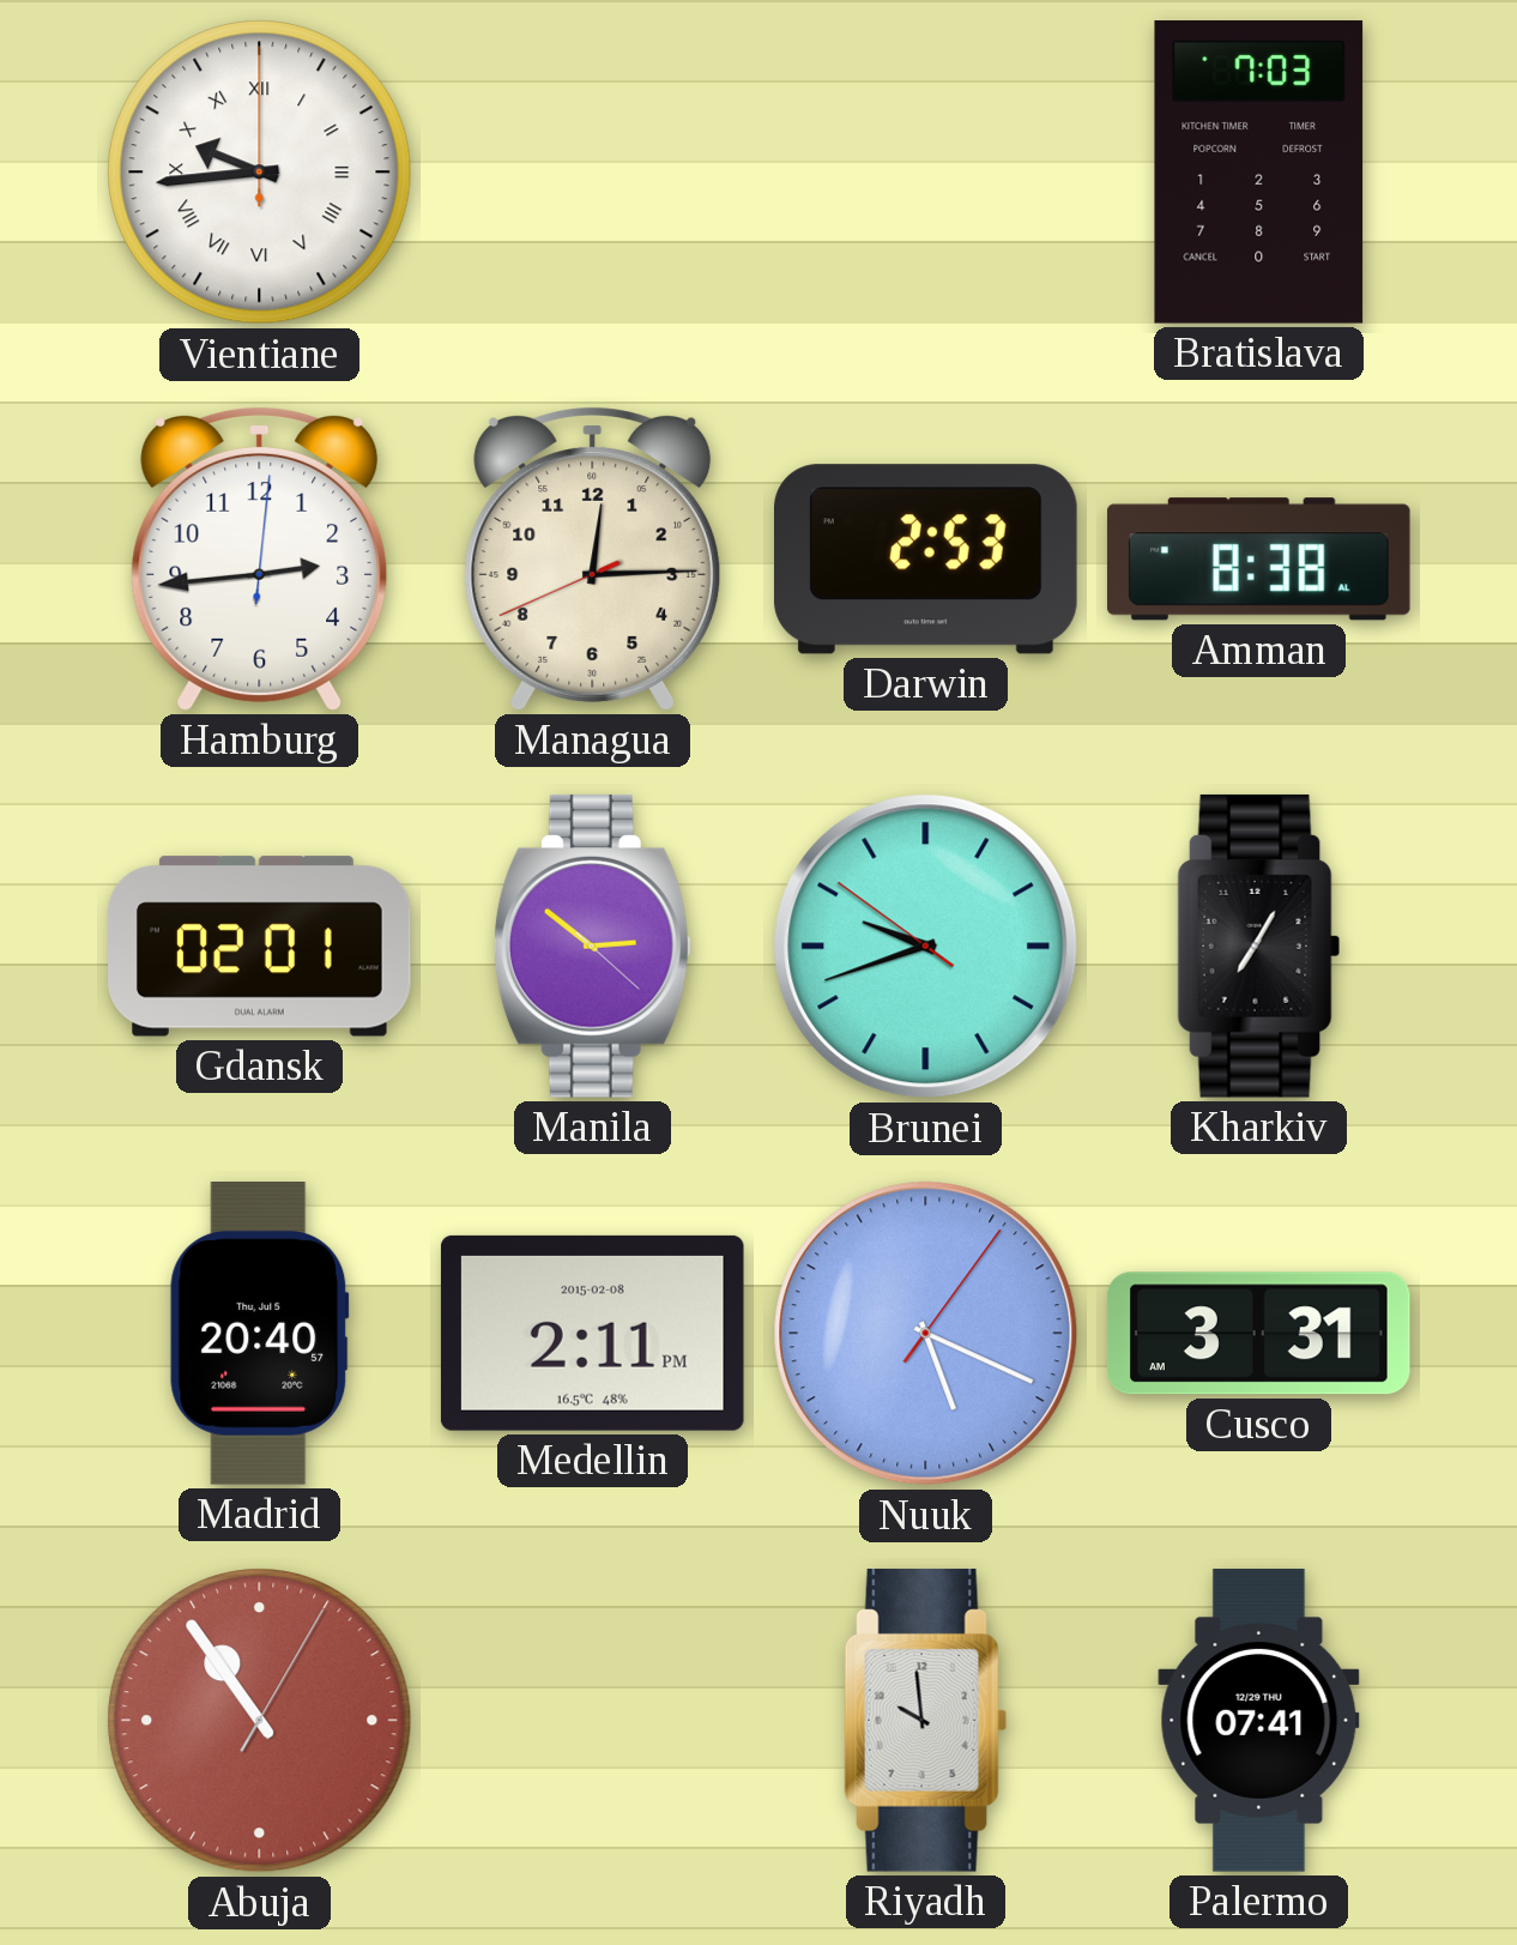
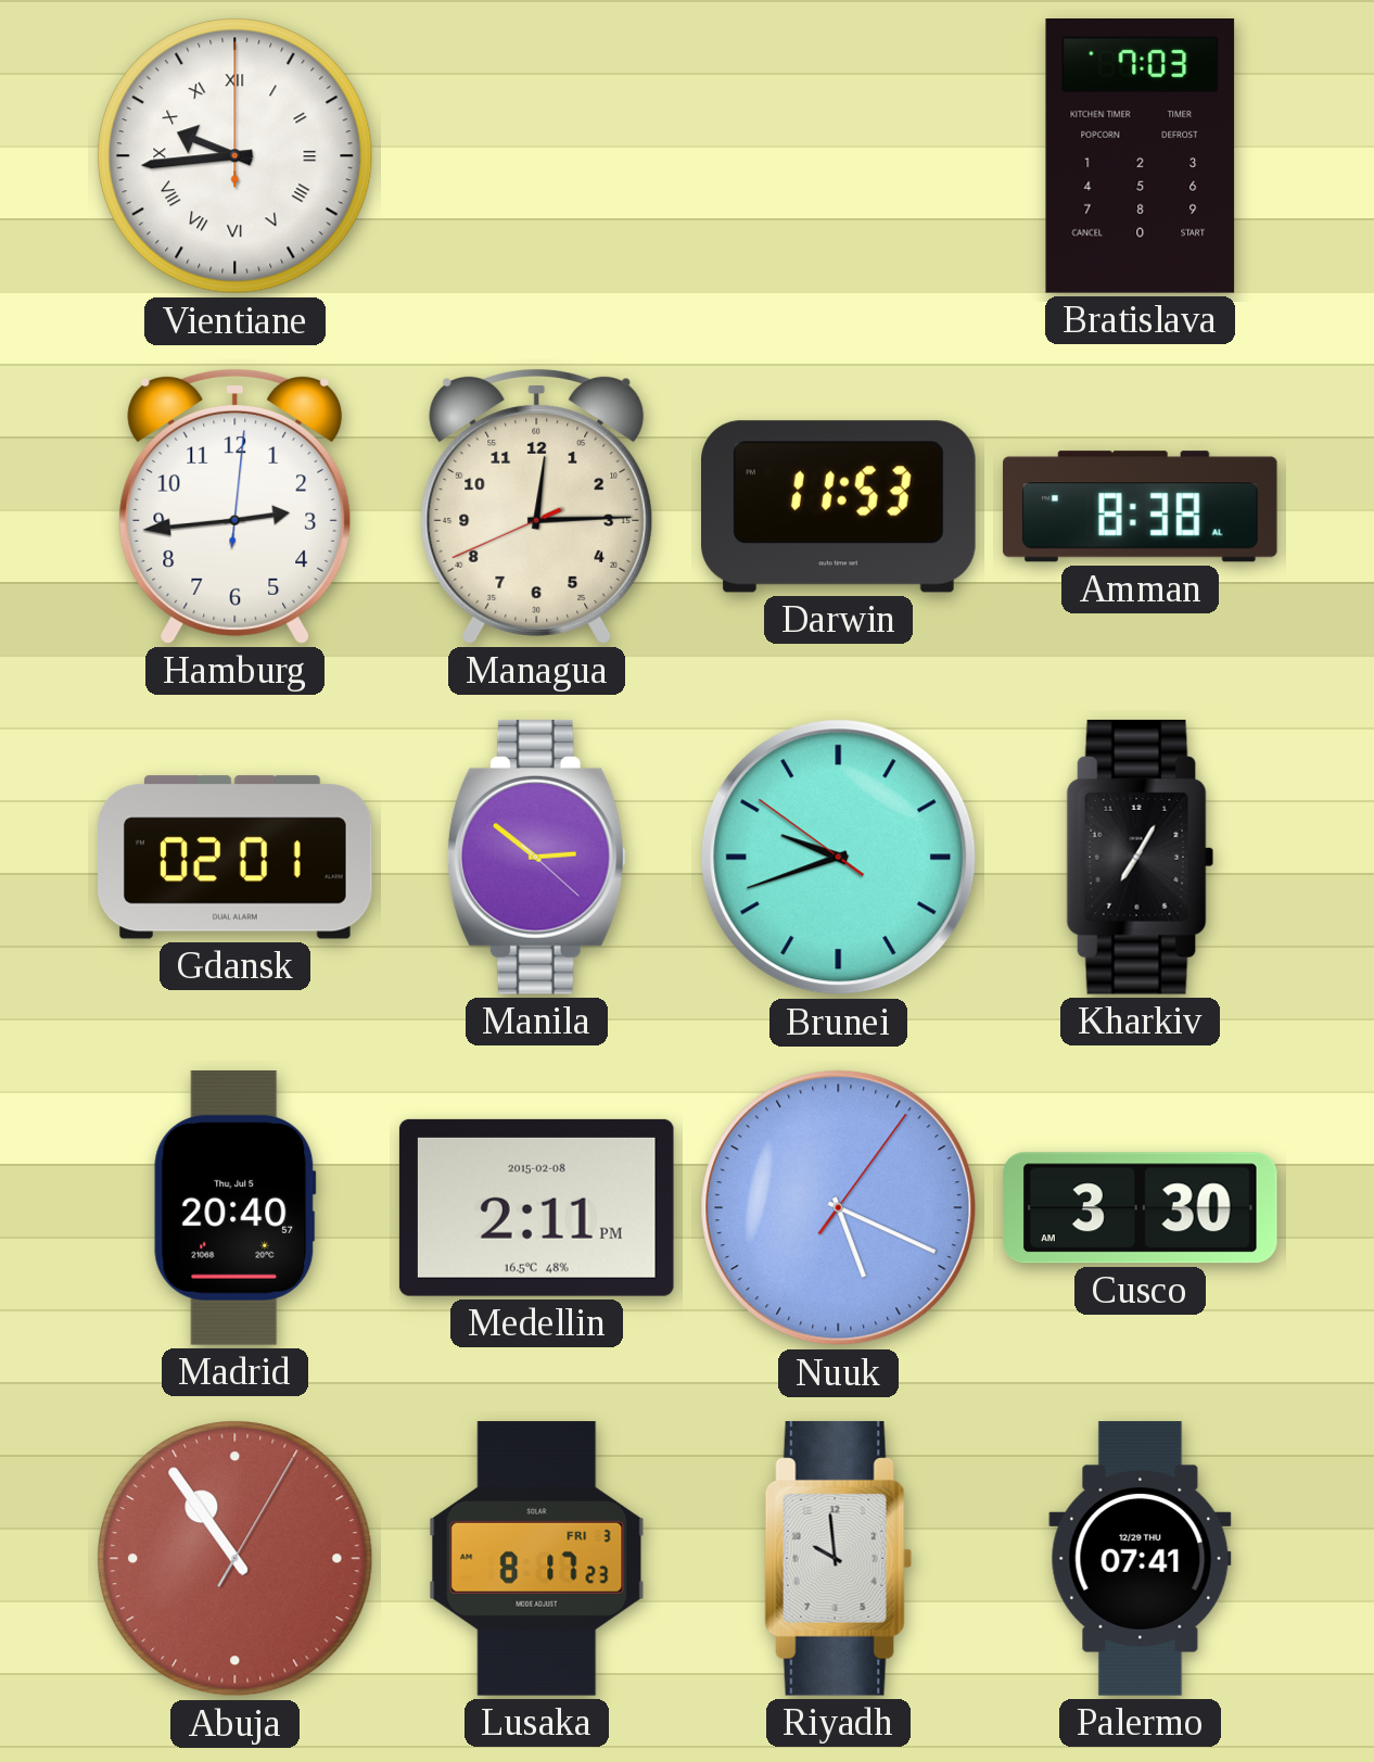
Darwin: 2:53 -> 11:53 (839, 507)
Cusco: 3:31 -> 3:30 (1140, 1208)
Lusaka: none -> 8:17 (537, 1559)
